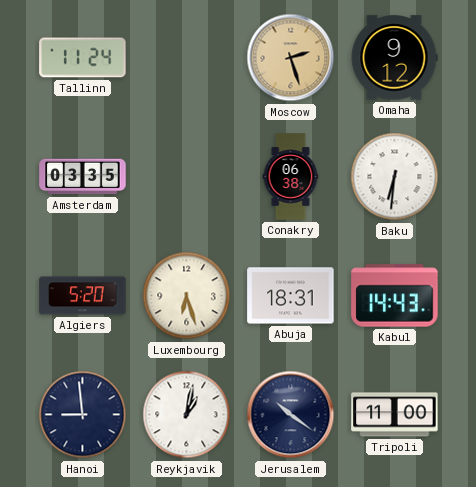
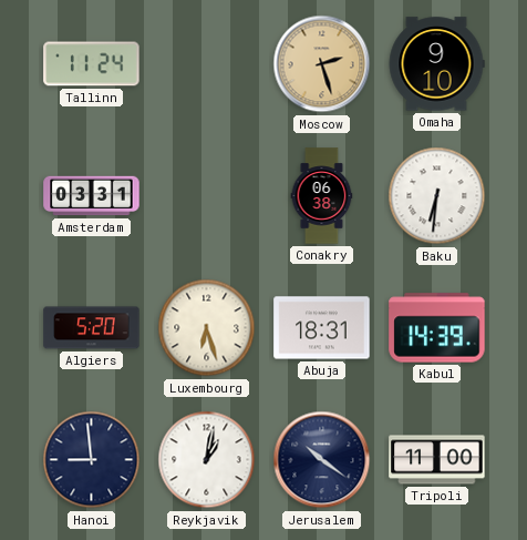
Omaha: 9:12 -> 9:10 (436, 64)
Amsterdam: 03:35 -> 03:31 (92, 196)
Kabul: 14:43 -> 14:39 (437, 328)
